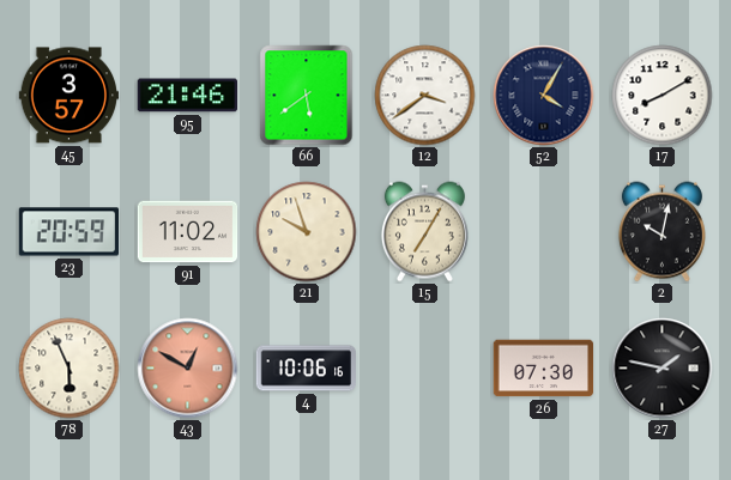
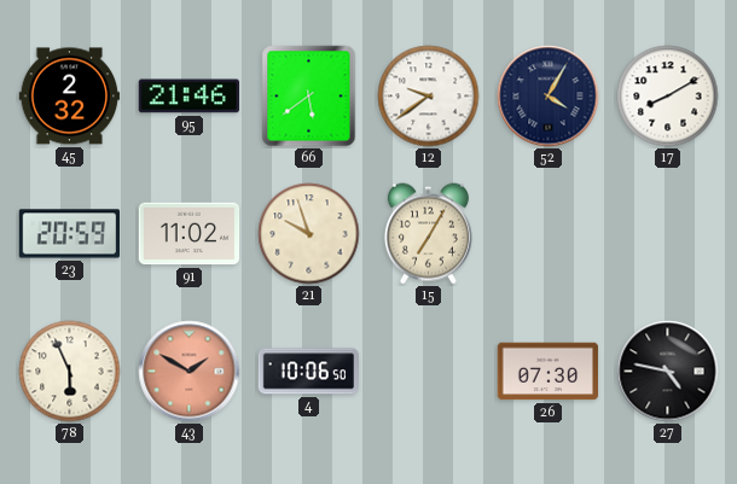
45: 3:57 -> 2:32 (70, 97)
12: 3:39 -> 9:39 (429, 97)
2: 10:02 -> none (661, 232)
43: 12:50 -> 1:50 (190, 372)
4: 10:06:16 -> 10:06:50 (308, 372)
27: 1:47 -> 4:47 (668, 372)
